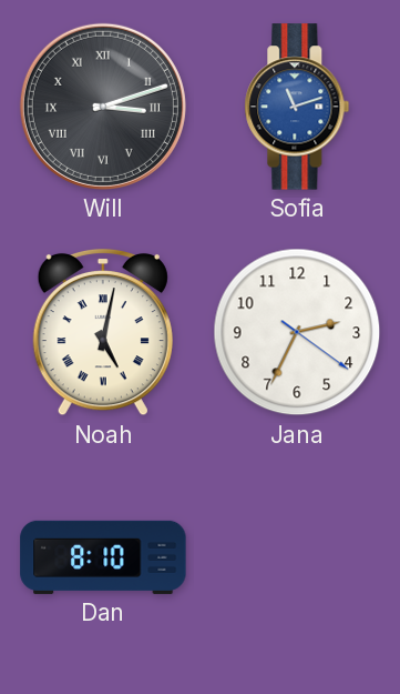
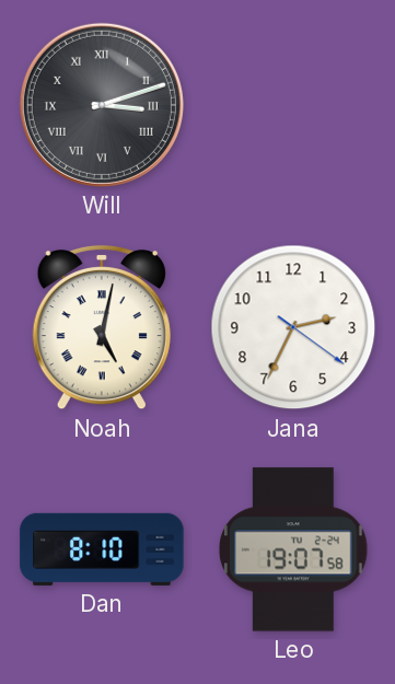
Sofia: 11:12 -> none (297, 107)
Leo: none -> 19:07 (294, 549)
